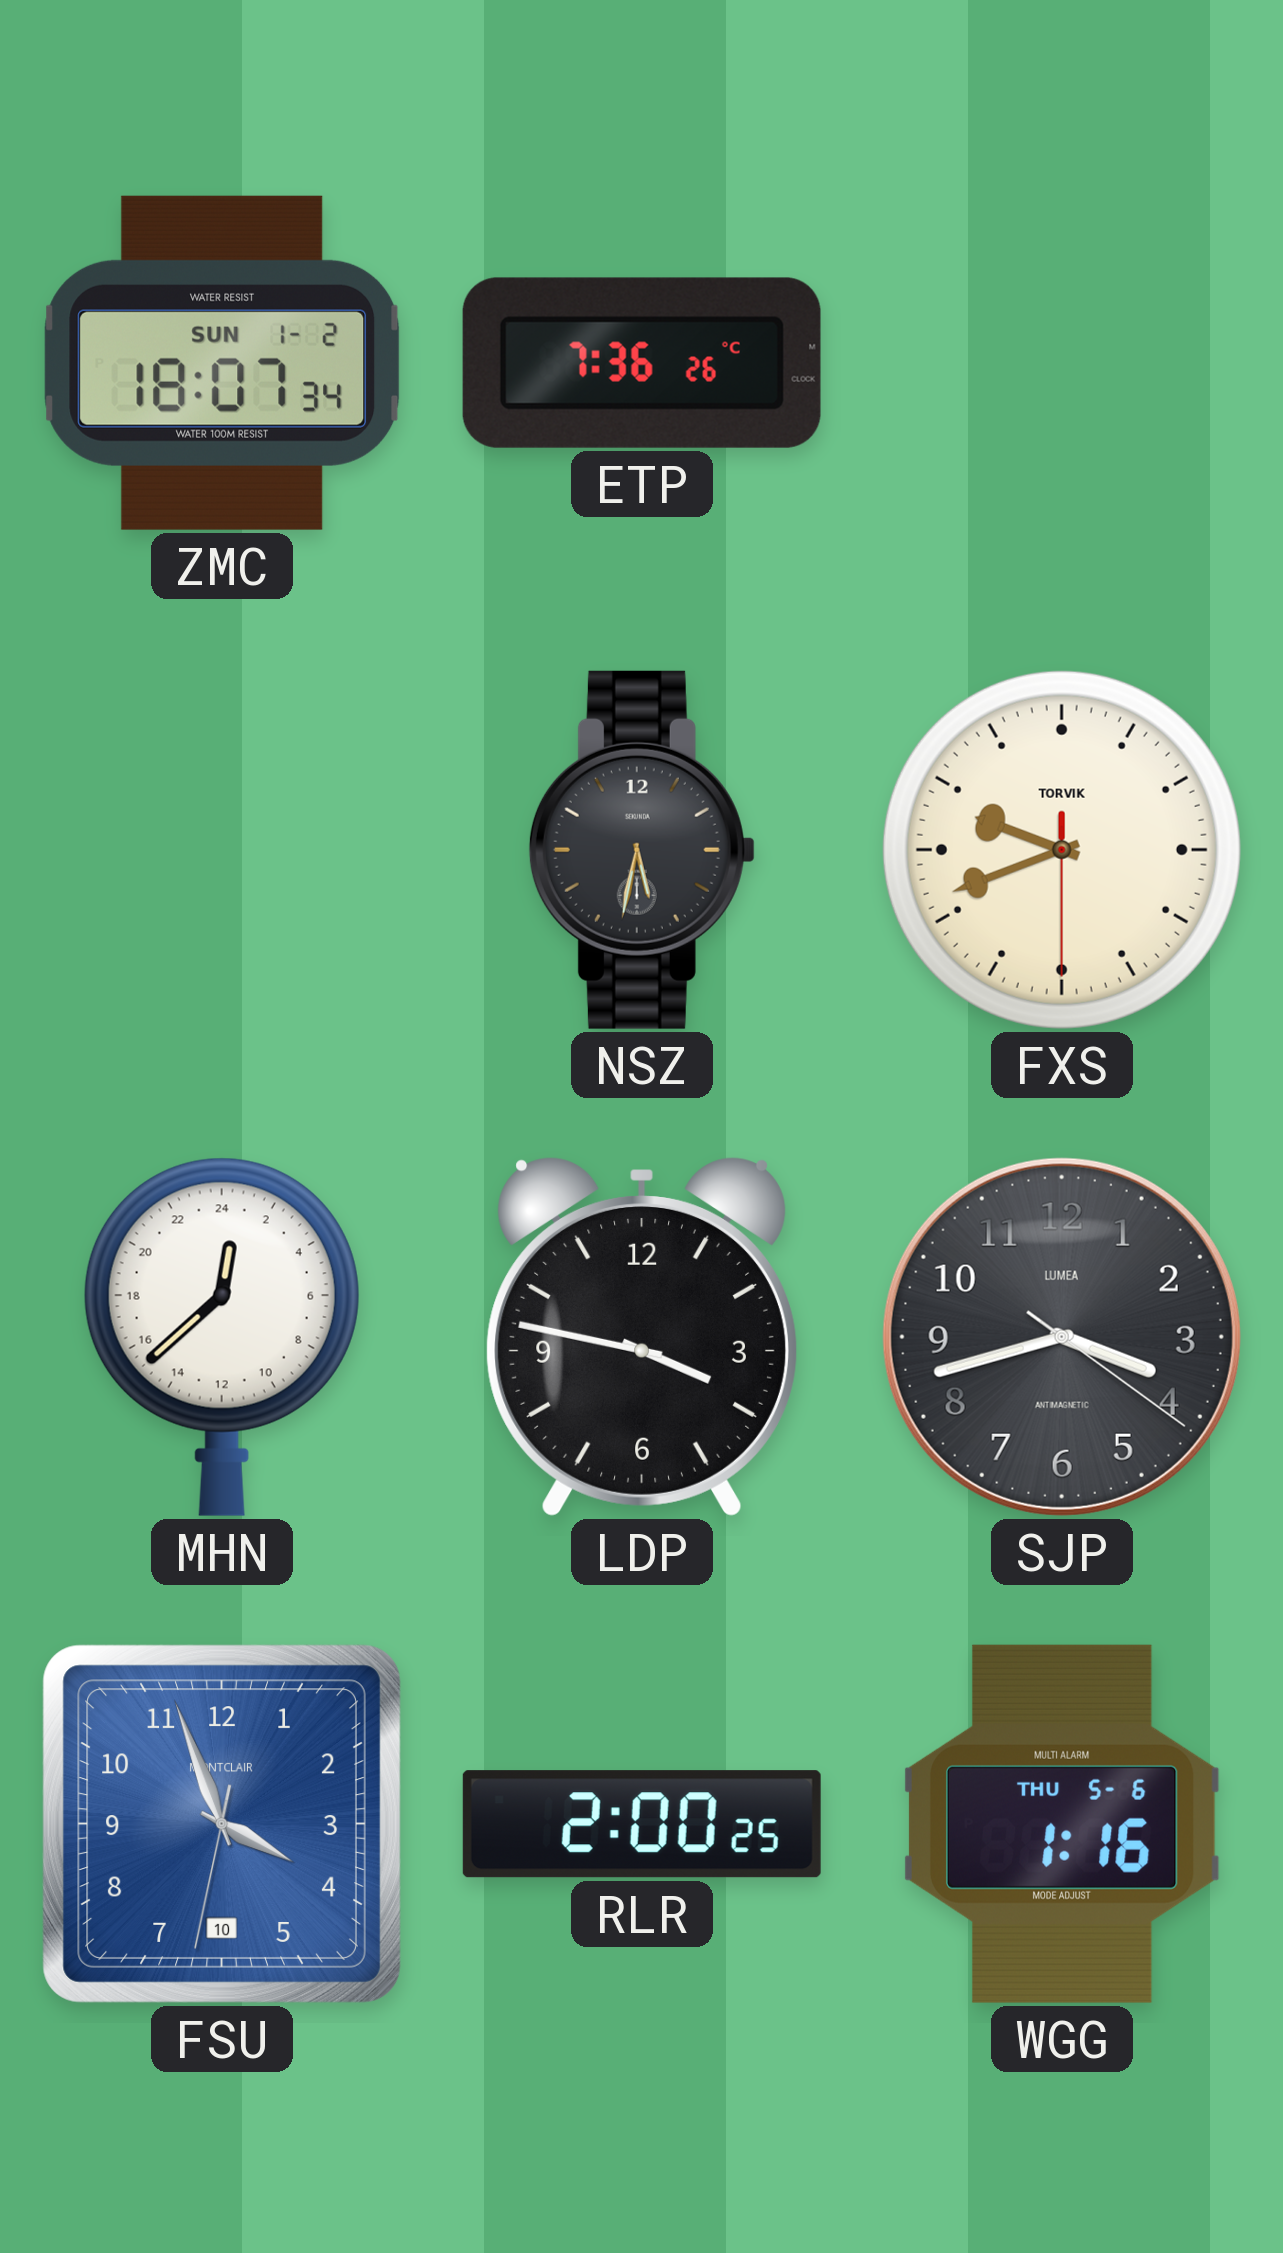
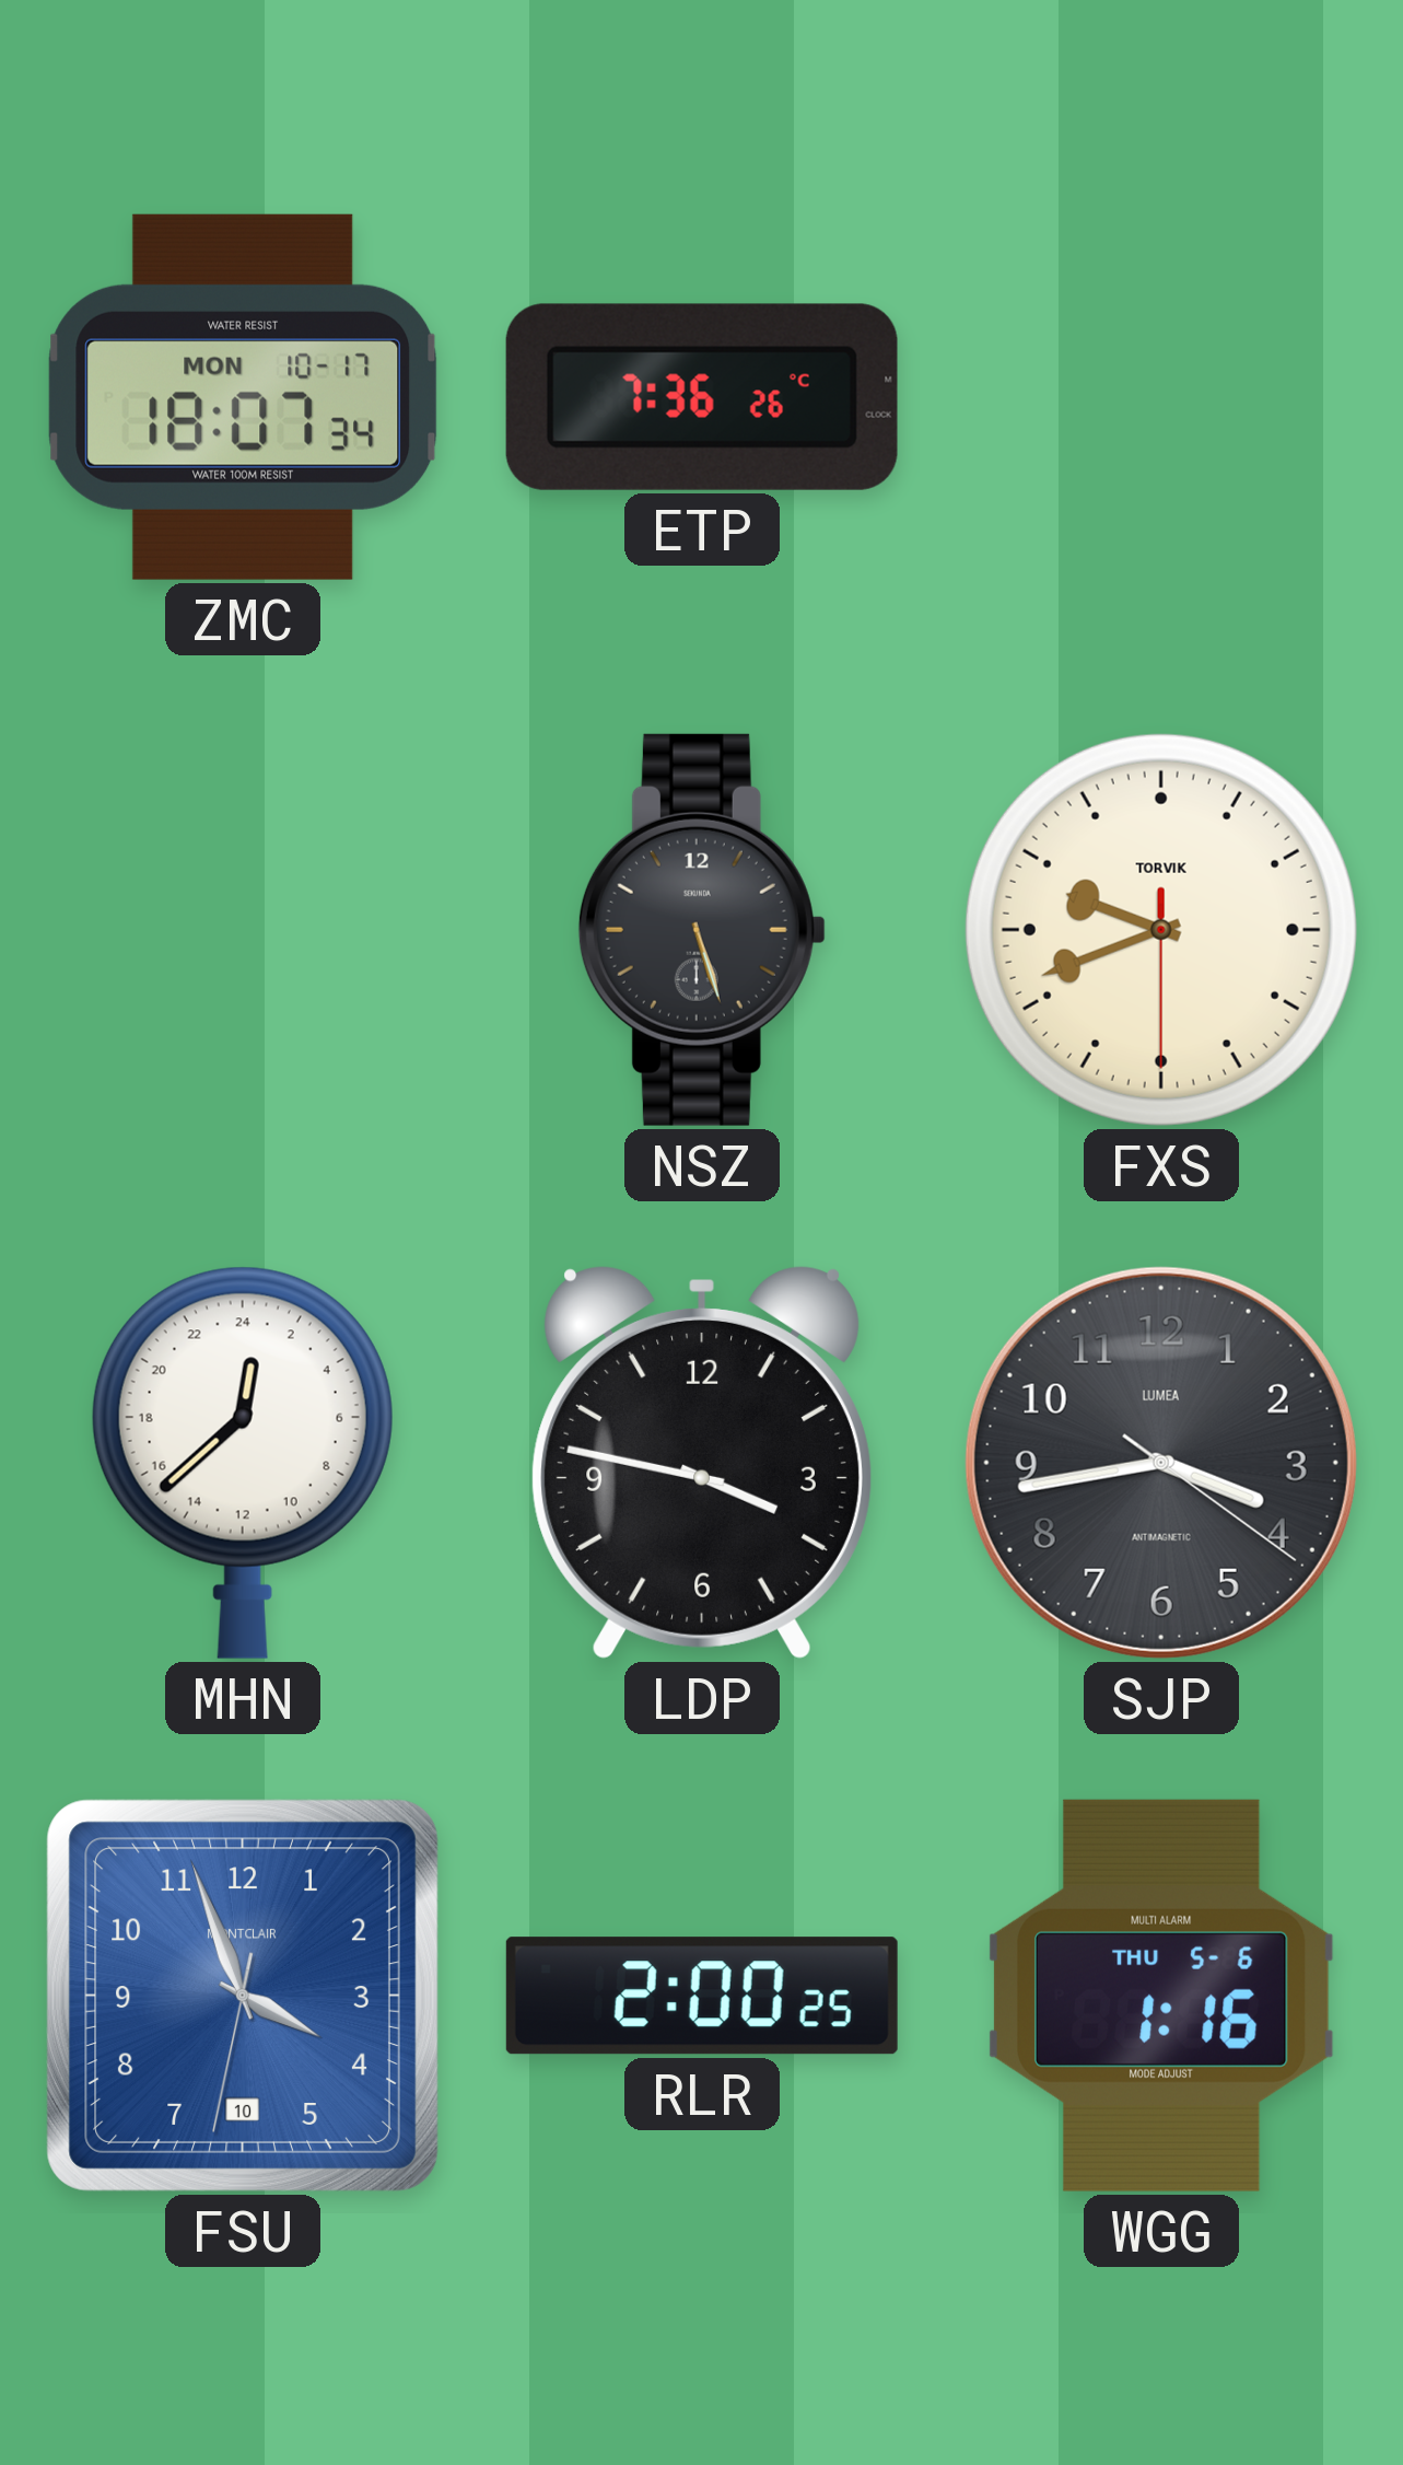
ZMC date: SUN 1-2 -> MON 10-17 (243, 397)
NSZ: 5:32 -> 5:27 (702, 930)
SJP: 3:42 -> 3:43 (1161, 1463)
